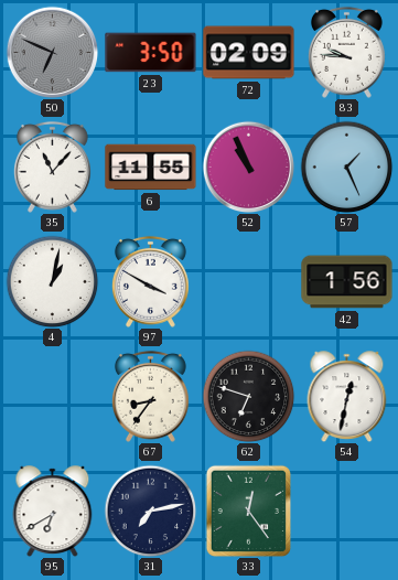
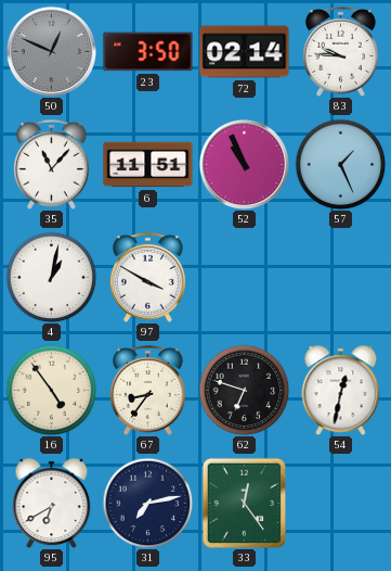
50: 6:49 -> 12:49 (51, 51)
72: 02:09 -> 02:14 (245, 52)
6: 11:55 -> 11:51 (148, 165)
42: 1:56 -> none (347, 282)
16: none -> 4:54 (51, 390)
